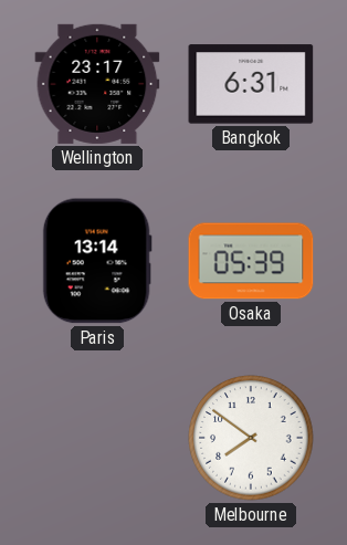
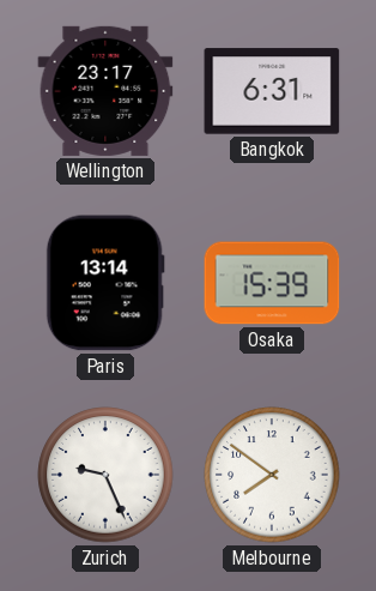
Osaka: 05:39 -> 15:39 (272, 283)
Zurich: none -> 9:26 (105, 475)
